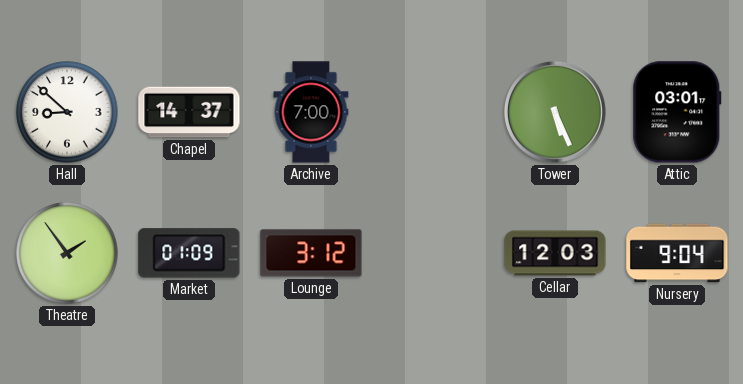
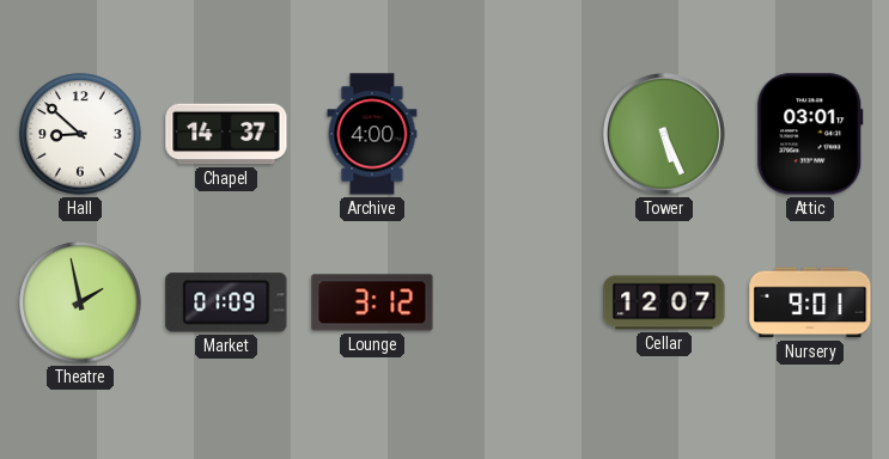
Archive: 7:00 -> 4:00 (372, 134)
Theatre: 1:54 -> 1:58 (80, 302)
Cellar: 12:03 -> 12:07 (664, 302)
Nursery: 9:04 -> 9:01 (810, 302)
